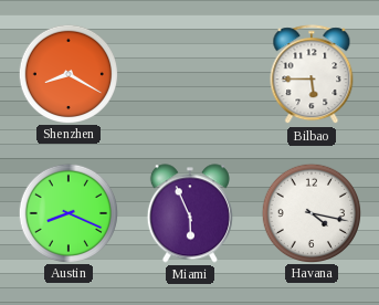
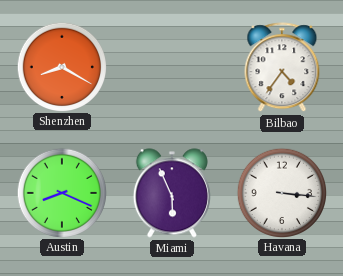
Bilbao: 5:45 -> 4:36 (282, 68)
Havana: 4:17 -> 3:16 (281, 192)
